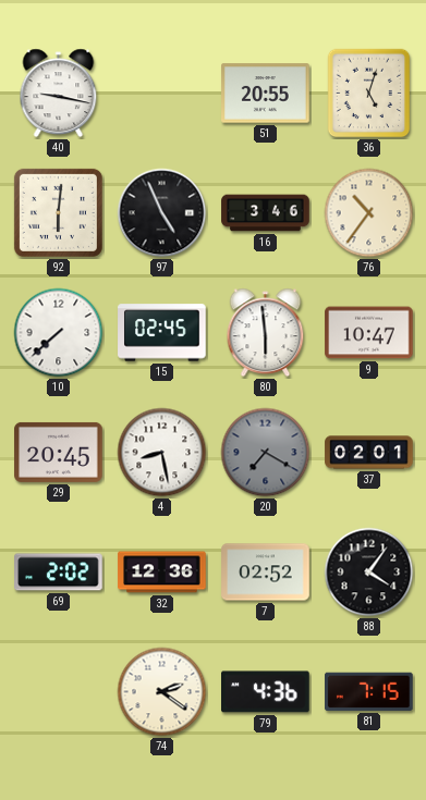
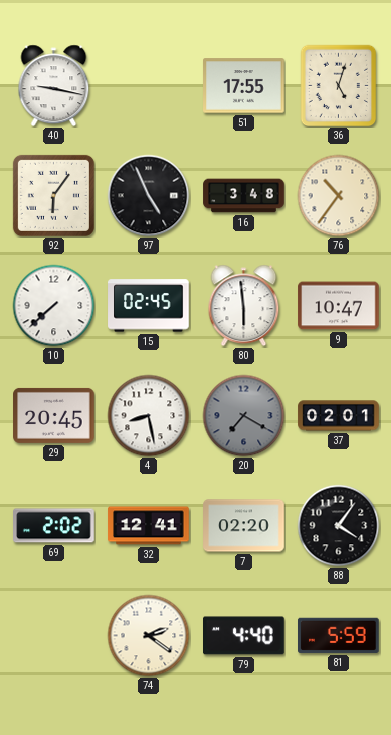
51: 20:55 -> 17:55 (244, 86)
92: 6:01 -> 6:06 (53, 195)
16: 3:46 -> 3:48 (244, 196)
32: 12:36 -> 12:41 (149, 526)
7: 02:52 -> 02:20 (244, 526)
79: 4:36 -> 4:40 (244, 636)
81: 7:15 -> 5:59 (339, 635)
